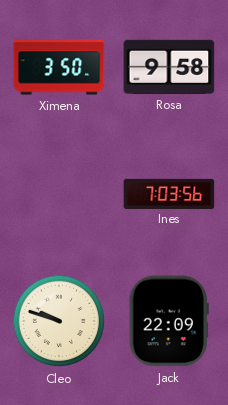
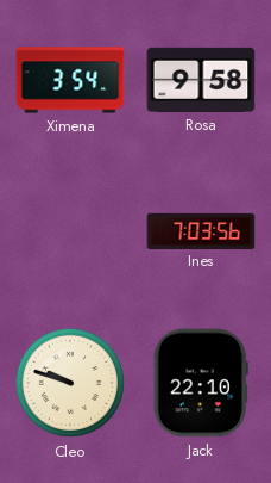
Ximena: 3:50 -> 3:54 (70, 80)
Jack: 22:09 -> 22:10 (201, 383)
